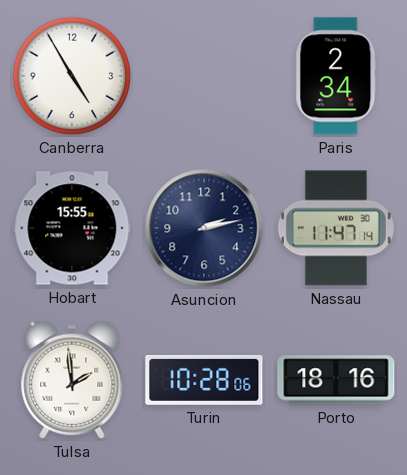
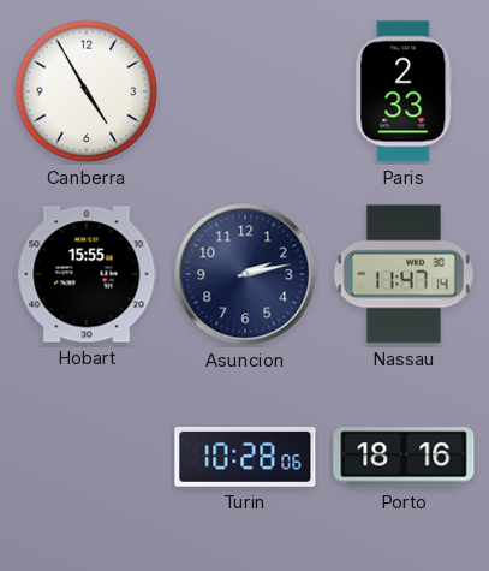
Paris: 2:34 -> 2:33 (404, 91)
Tulsa: 1:59 -> none (72, 380)
